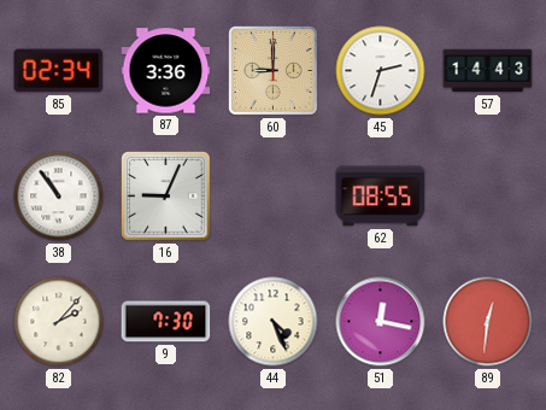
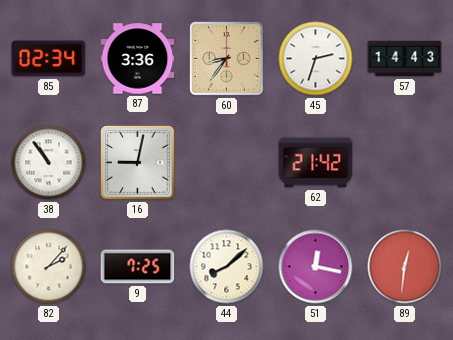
60: 9:00 -> 8:36 (227, 59)
16: 9:04 -> 9:02 (138, 163)
62: 08:55 -> 21:42 (316, 163)
9: 7:30 -> 7:25 (138, 267)
44: 4:26 -> 8:08 (227, 267)
